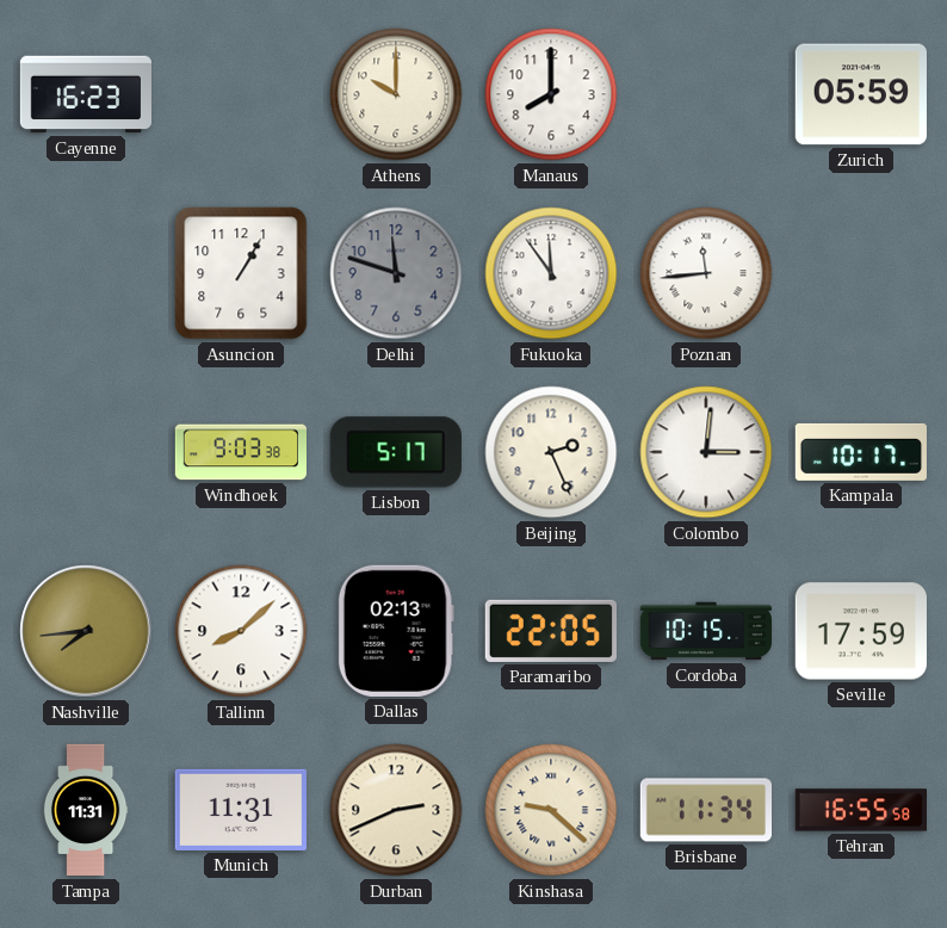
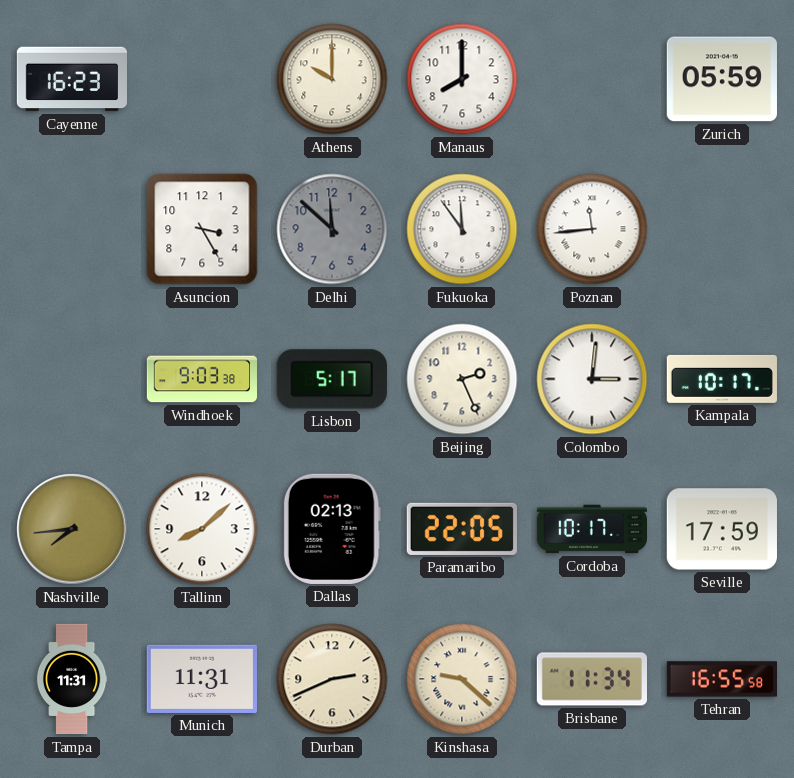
Asuncion: 1:05 -> 3:25 (202, 229)
Delhi: 11:48 -> 11:52 (332, 229)
Cordoba: 10:15 -> 10:17 (591, 529)
